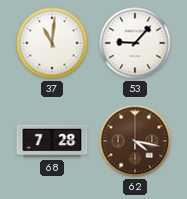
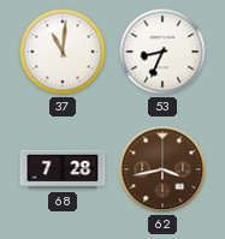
53: 9:07 -> 8:34 (162, 52)
62: 4:17 -> 3:43 (162, 169)
